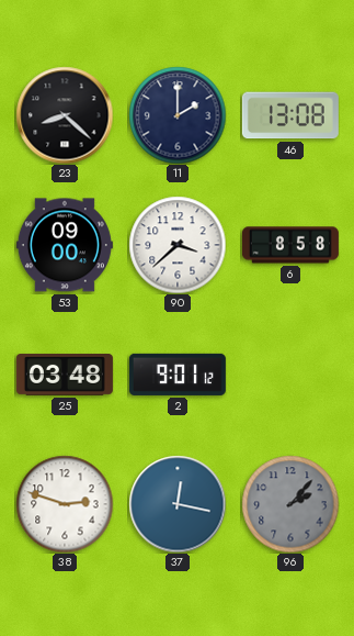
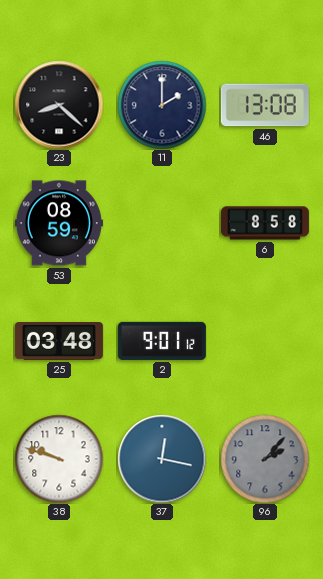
53: 09:00 -> 08:59 (59, 223)
90: 3:38 -> none (178, 245)
38: 2:48 -> 9:48 (59, 459)
